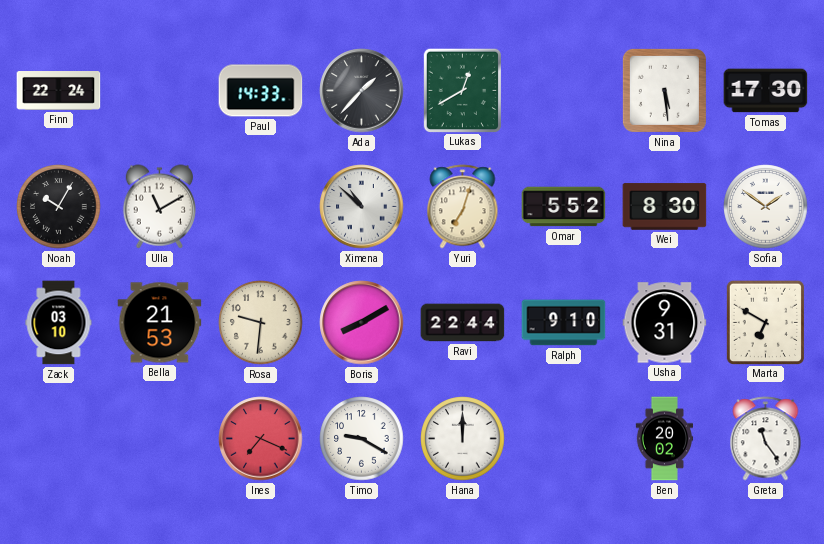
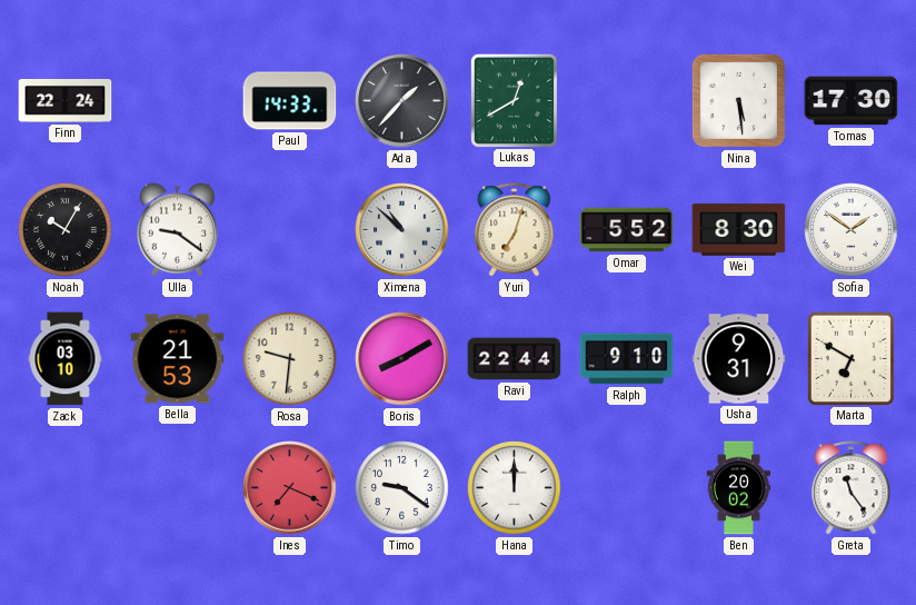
Ulla: 11:10 -> 9:21 (177, 230)
Timo: 9:20 -> 9:21 (402, 488)
